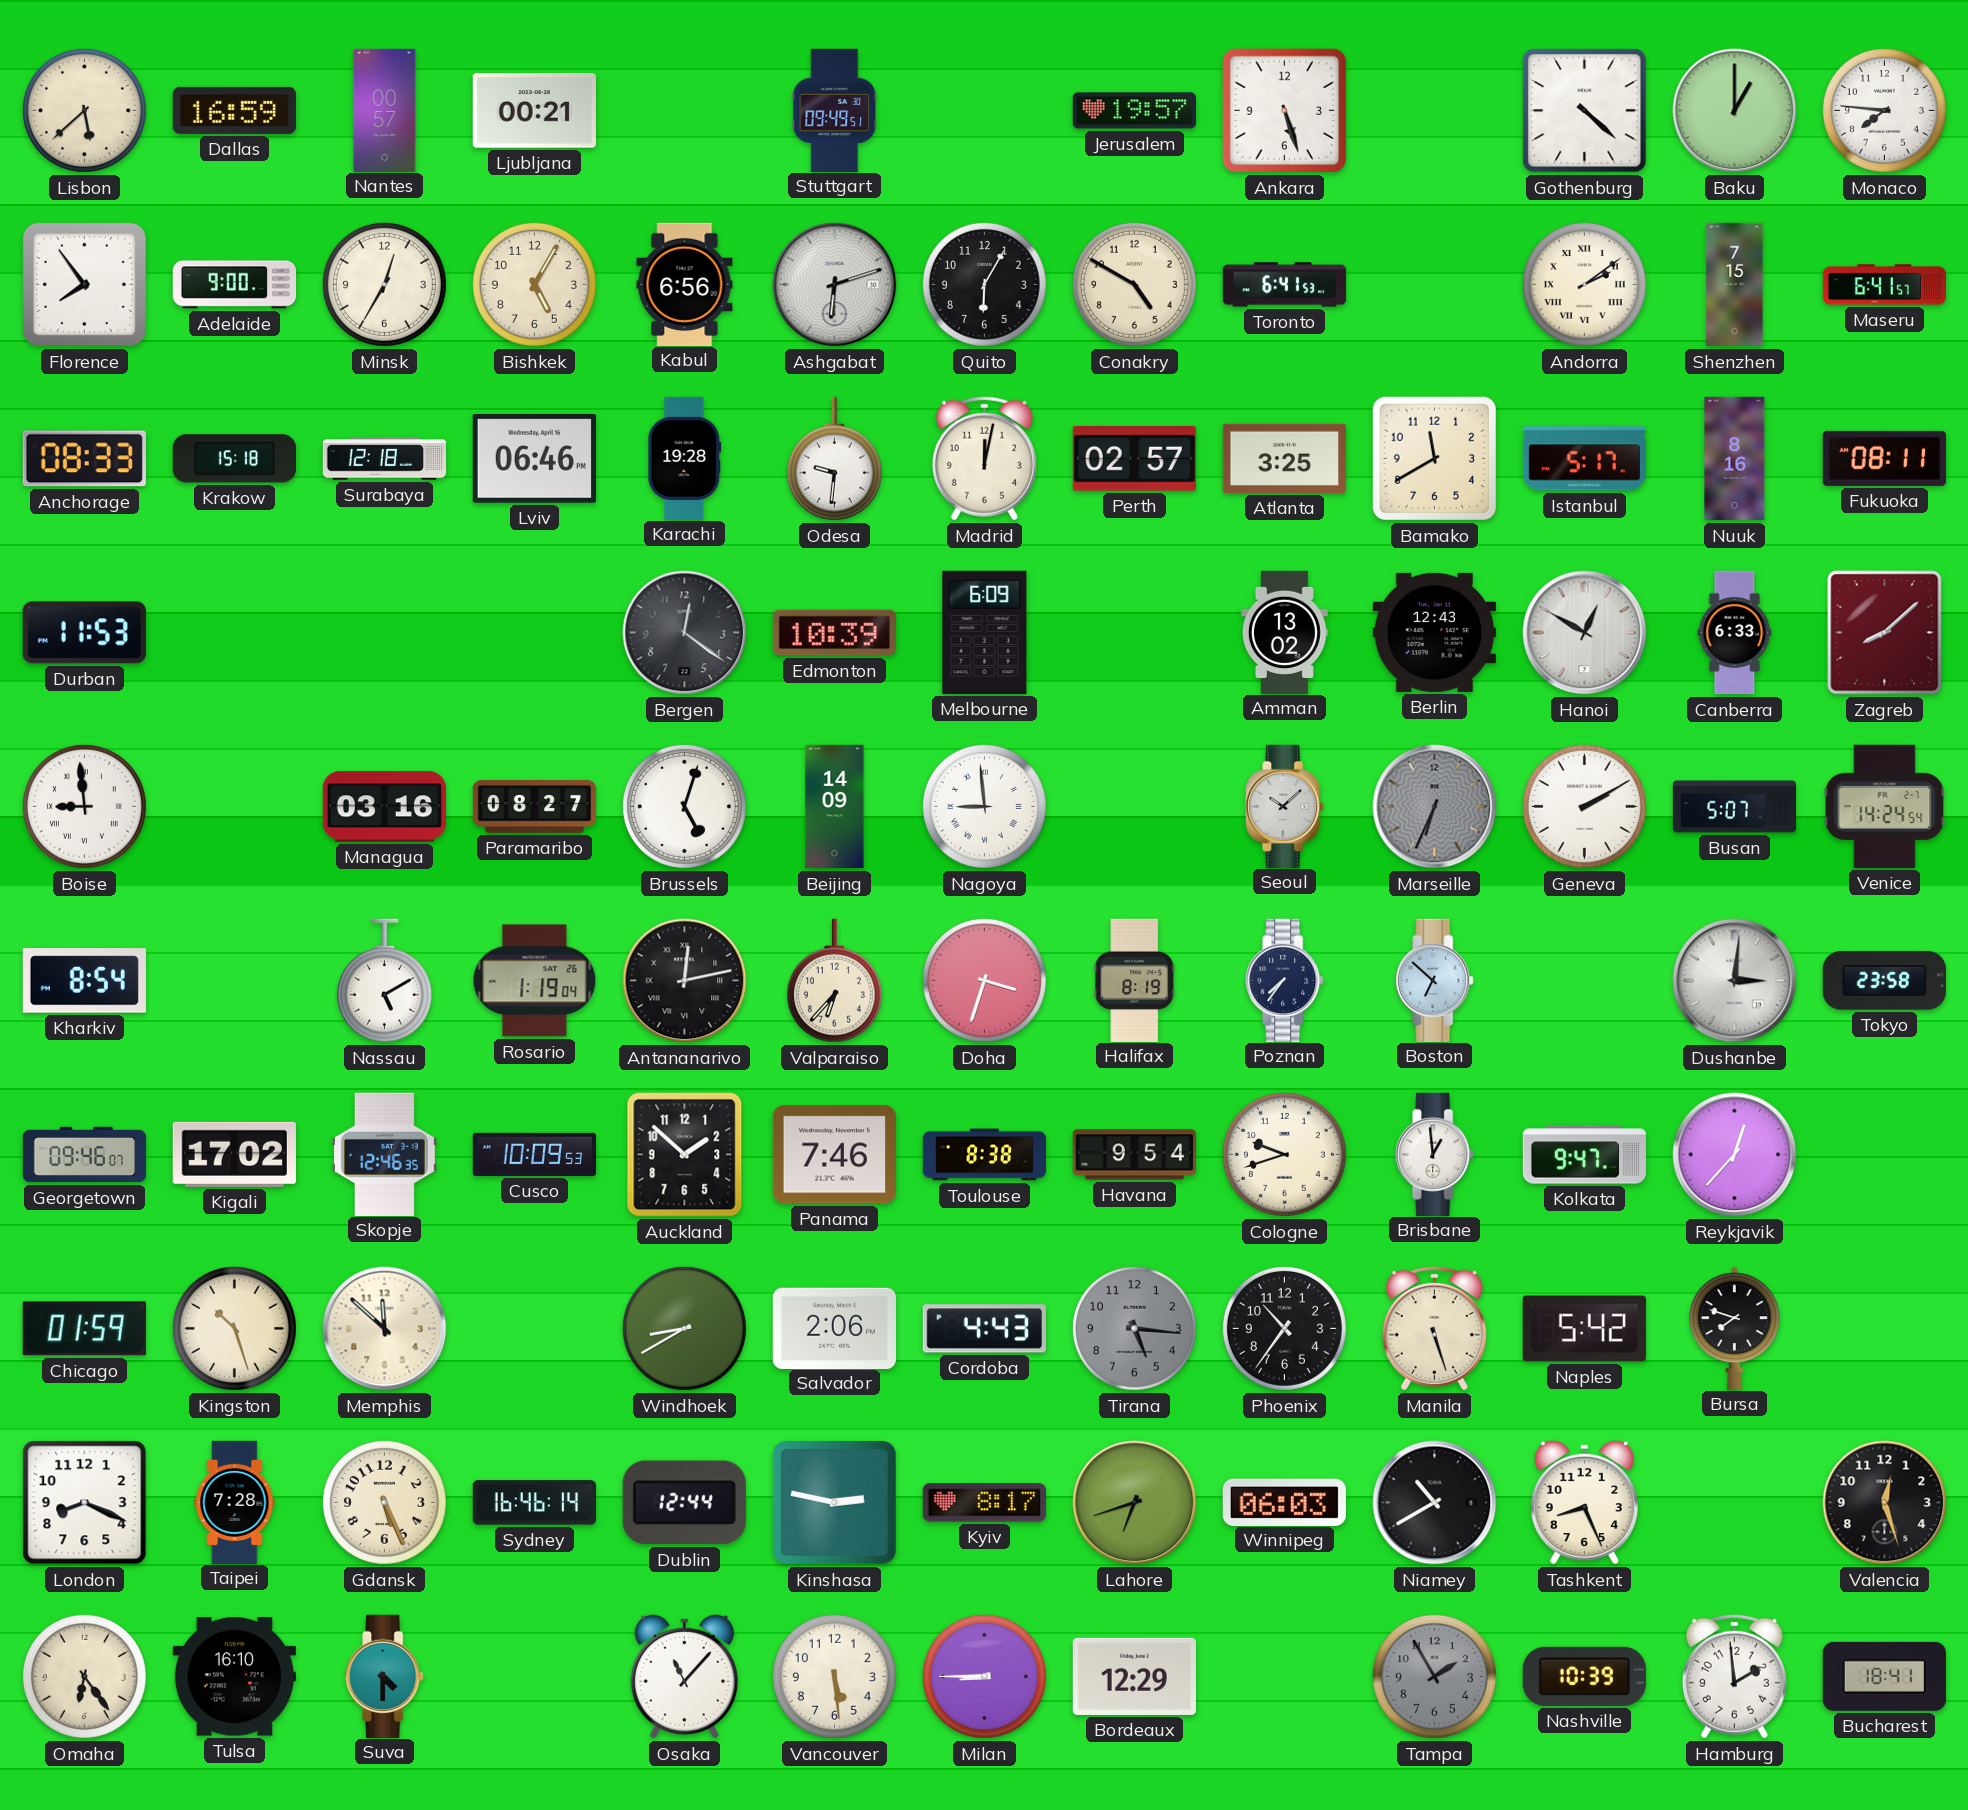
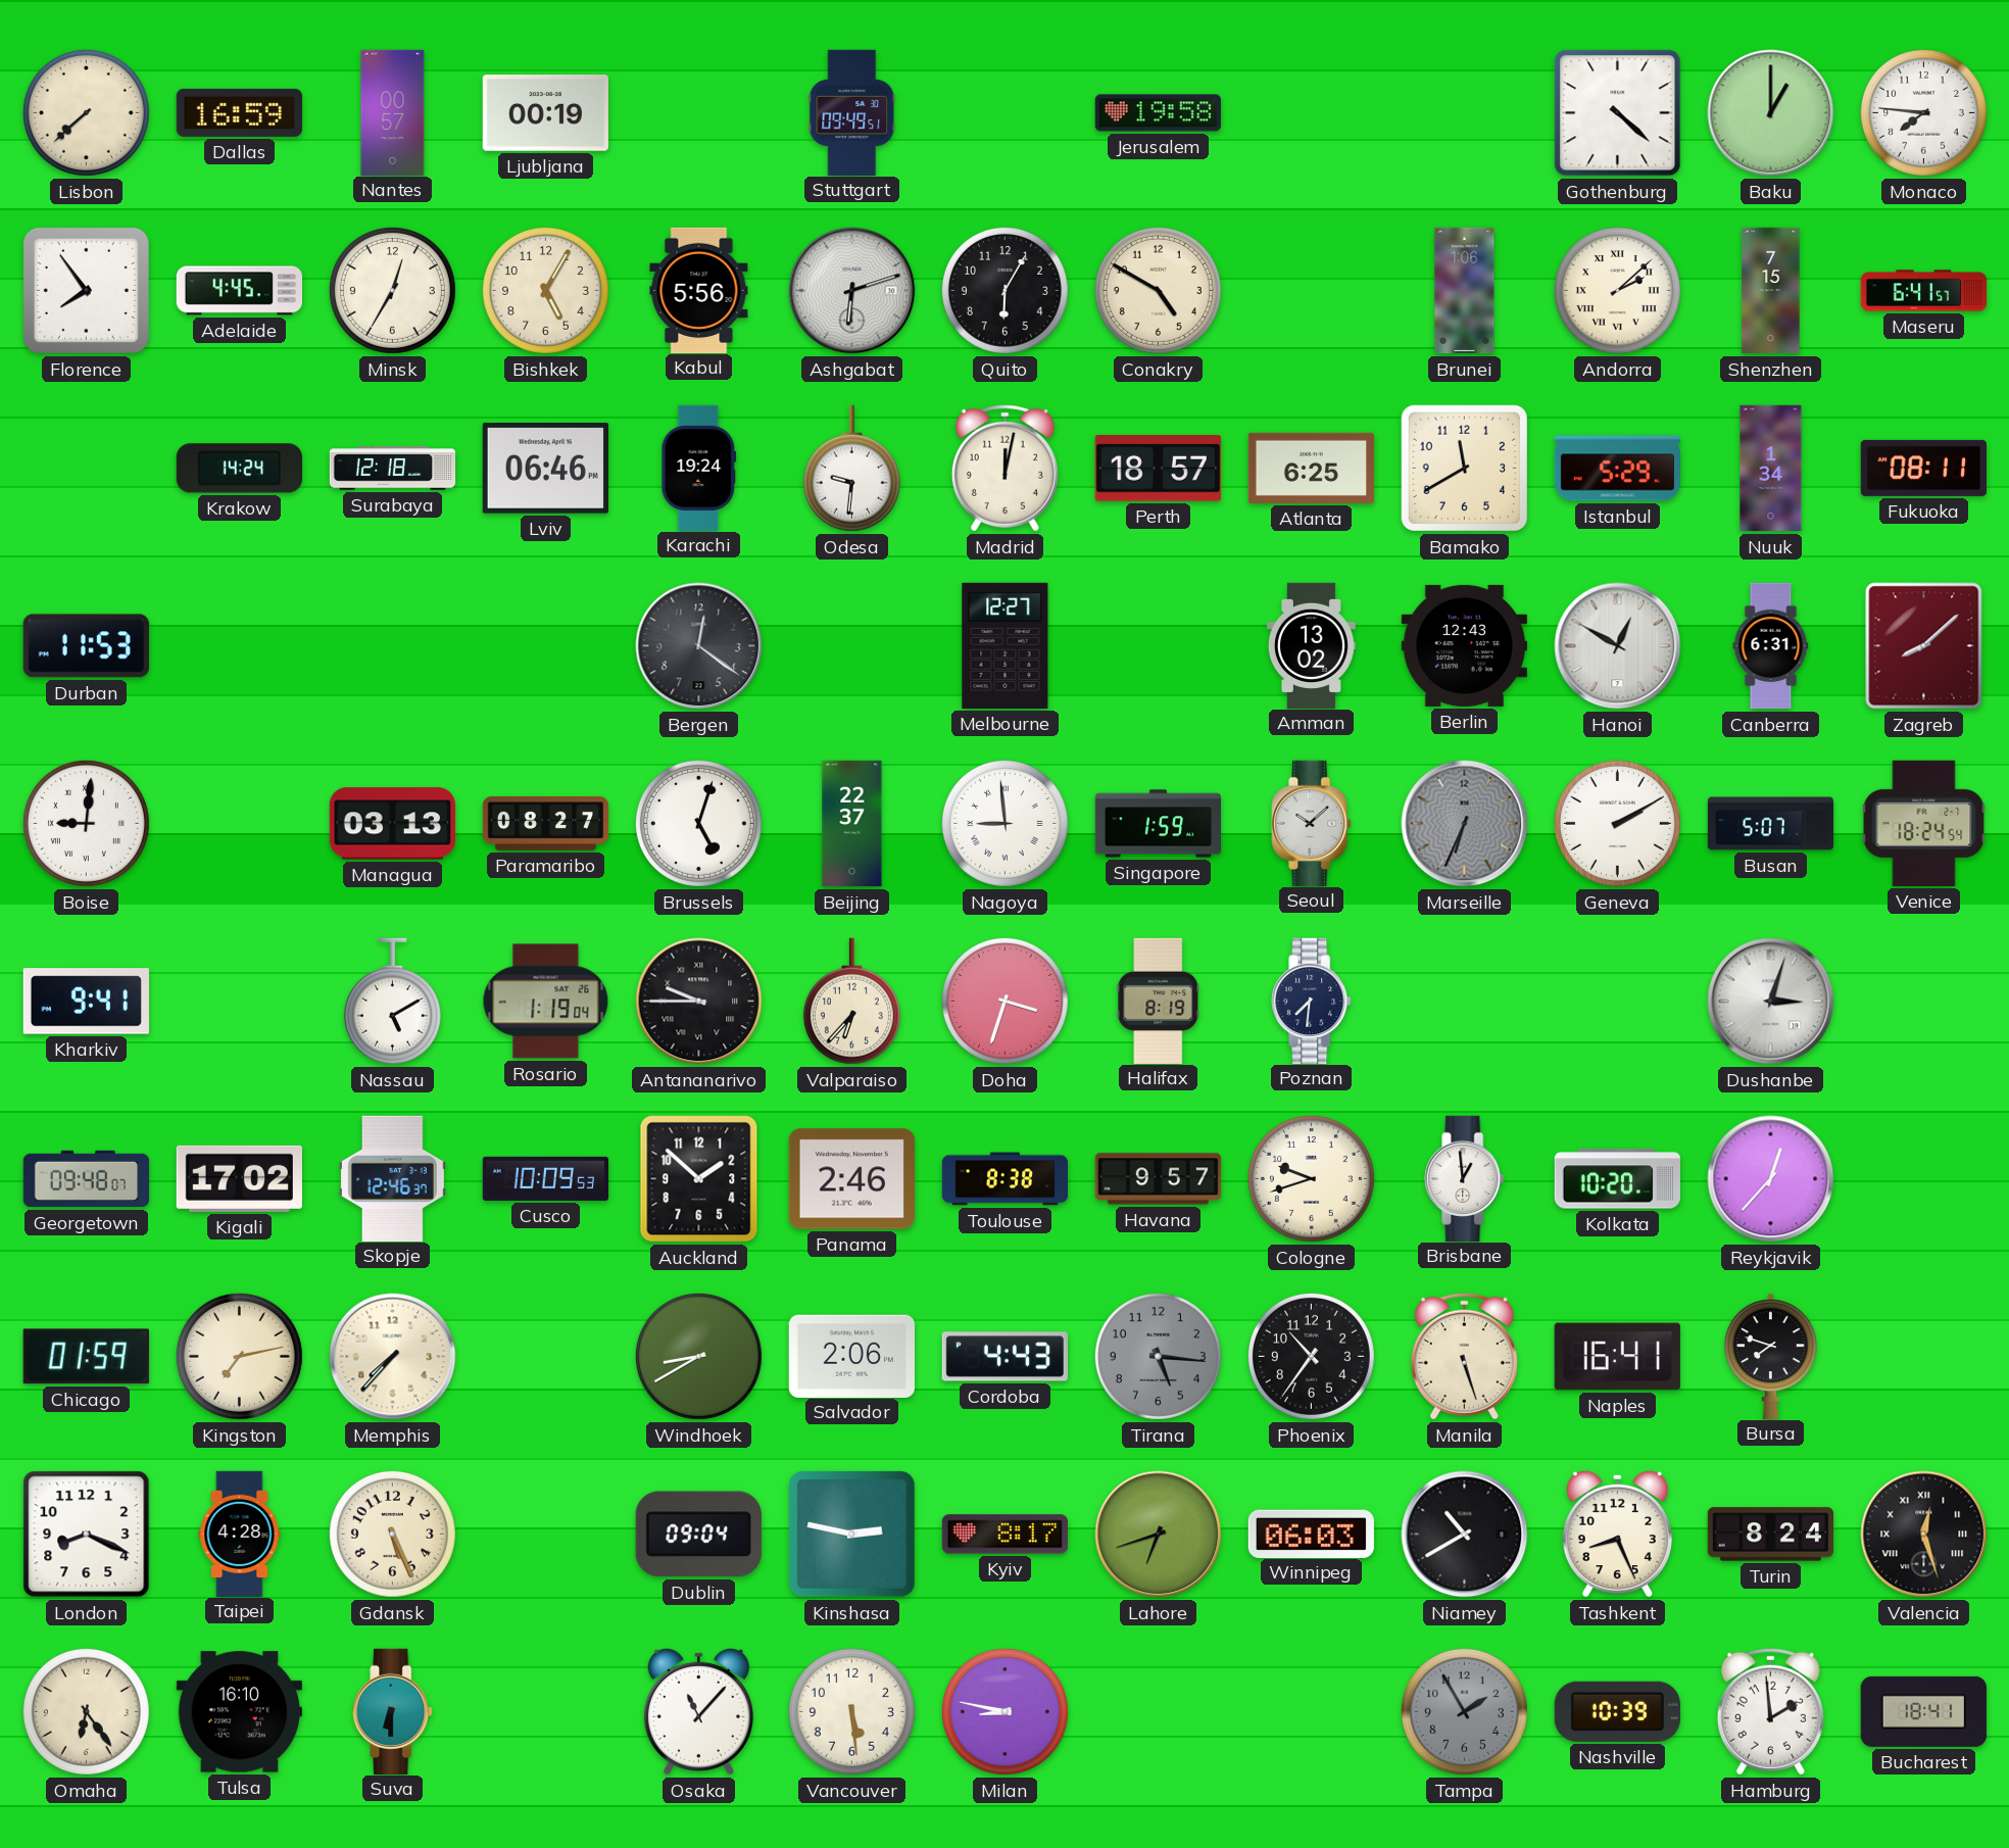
Lisbon: 5:38 -> 7:38 (86, 112)
Ljubljana: 00:21 -> 00:19 (545, 113)
Jerusalem: 19:57 -> 19:58 (1158, 113)
Ankara: 5:27 -> none (1285, 111)
Adelaide: 9:00 -> 4:45 (239, 291)
Kabul: 6:56 -> 5:56 (699, 290)
Toronto: 6:41 -> none (1285, 285)
Brunei: none -> 1:06 (1465, 291)
Andorra: 2:09 -> 2:08 (1617, 290)
Anchorage: 08:33 -> none (84, 459)
Krakow: 15:18 -> 14:24 (239, 469)
Karachi: 19:28 -> 19:24 (699, 468)
Perth: 02:57 -> 18:57 (1158, 469)
Atlanta: 3:25 -> 6:25 (1311, 468)
Istanbul: 5:17 -> 5:29 (1617, 469)
Nuuk: 8:16 -> 1:34 (1771, 469)
Edmonton: 10:39 -> none (834, 633)
Melbourne: 6:09 -> 12:27 (1006, 645)
Canberra: 6:33 -> 6:31 (1771, 646)
Boise: 8:59 -> 9:01 (86, 823)
Managua: 03:16 -> 03:13 (392, 824)
Beijing: 14:09 -> 22:37 (852, 824)
Singapore: none -> 1:59 (1158, 824)
Venice: 14:24 -> 18:24 (1924, 823)
Kharkiv: 8:54 -> 9:41 (86, 1002)
Antananarivo: 12:13 -> 9:45 (699, 1002)
Poznan: 7:36 -> 7:31 (1312, 1001)
Boston: 6:52 -> none (1435, 980)
Dushanbe: 3:01 -> 3:03 (1771, 1002)
Tokyo: 23:58 -> none (1884, 981)
Georgetown: 09:46 -> 09:48 (87, 1179)
Skopje: 12:46:35 -> 12:46:37 (392, 1178)
Panama: 7:46 -> 2:46 (851, 1179)
Havana: 9:54 -> 9:57 (1158, 1179)
Kolkata: 9:47 -> 10:20 (1617, 1179)
Kingston: 10:27 -> 7:13 (239, 1356)
Memphis: 11:52 -> 7:37 (393, 1357)
Naples: 5:42 -> 16:41 (1617, 1357)
Taipei: 7:28 -> 4:28 (240, 1534)
Sydney: 16:46 -> none (534, 1503)
Dublin: 12:44 -> 09:04 (698, 1535)
Turin: none -> 8:24 (1771, 1535)
Valencia numerals: Arabic -> Roman (1924, 1535)
Suva: 4:30 -> 6:30 (393, 1711)
Milan: 8:45 -> 8:47 (1004, 1711)
Bordeaux: 12:29 -> none (1134, 1676)
